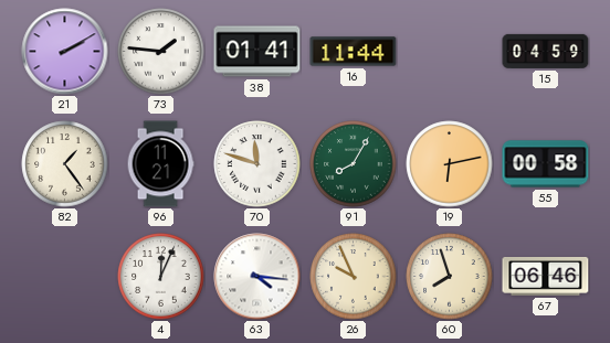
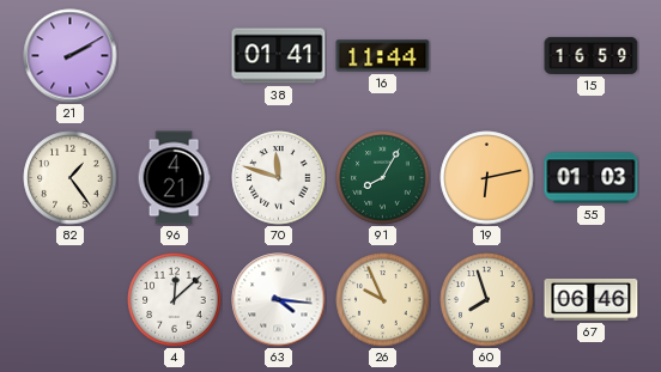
73: 1:46 -> none (161, 52)
15: 04:59 -> 16:59 (592, 55)
96: 11:21 -> 4:21 (174, 178)
55: 00:58 -> 01:03 (592, 178)
4: 12:04 -> 12:08 (175, 300)
